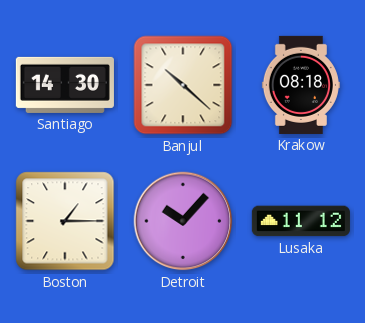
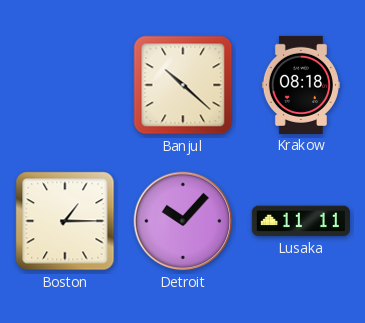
Santiago: 14:30 -> none (65, 85)
Lusaka: 11:12 -> 11:11 (301, 221)
